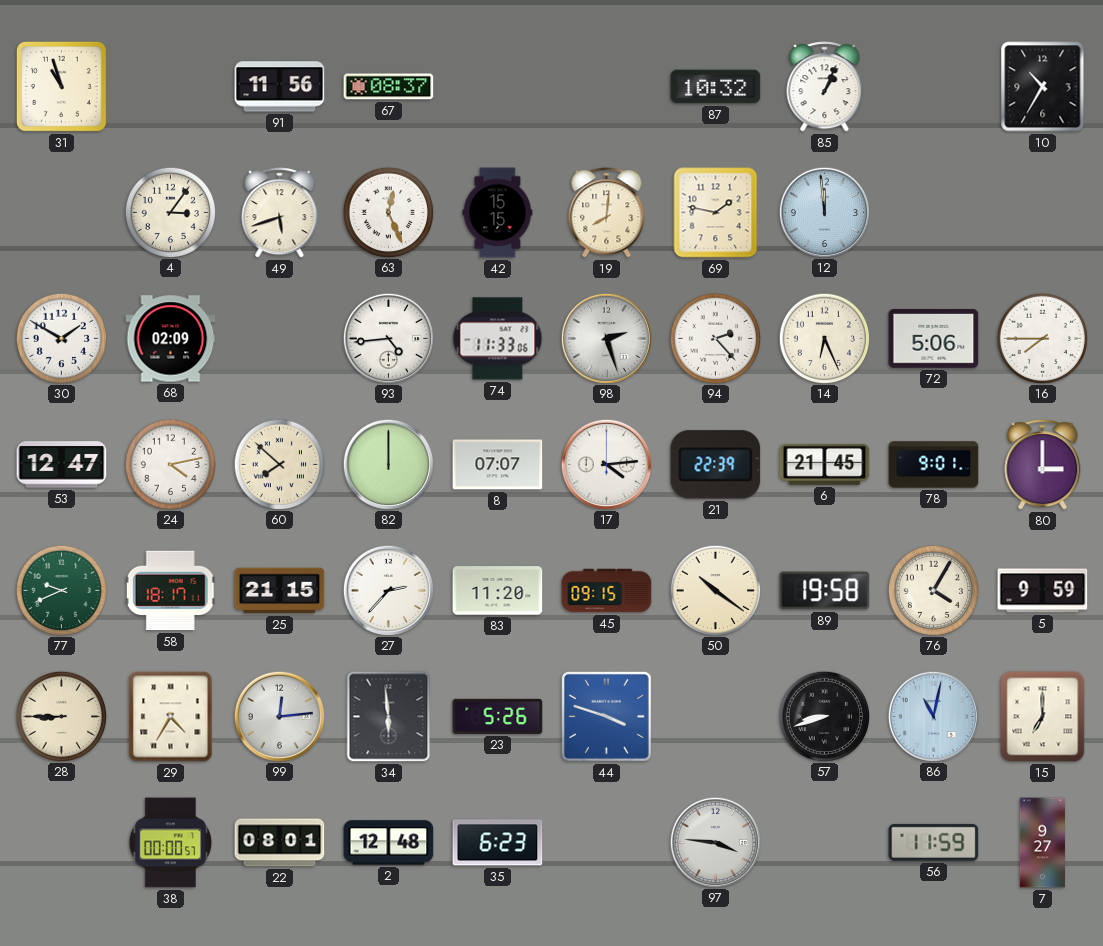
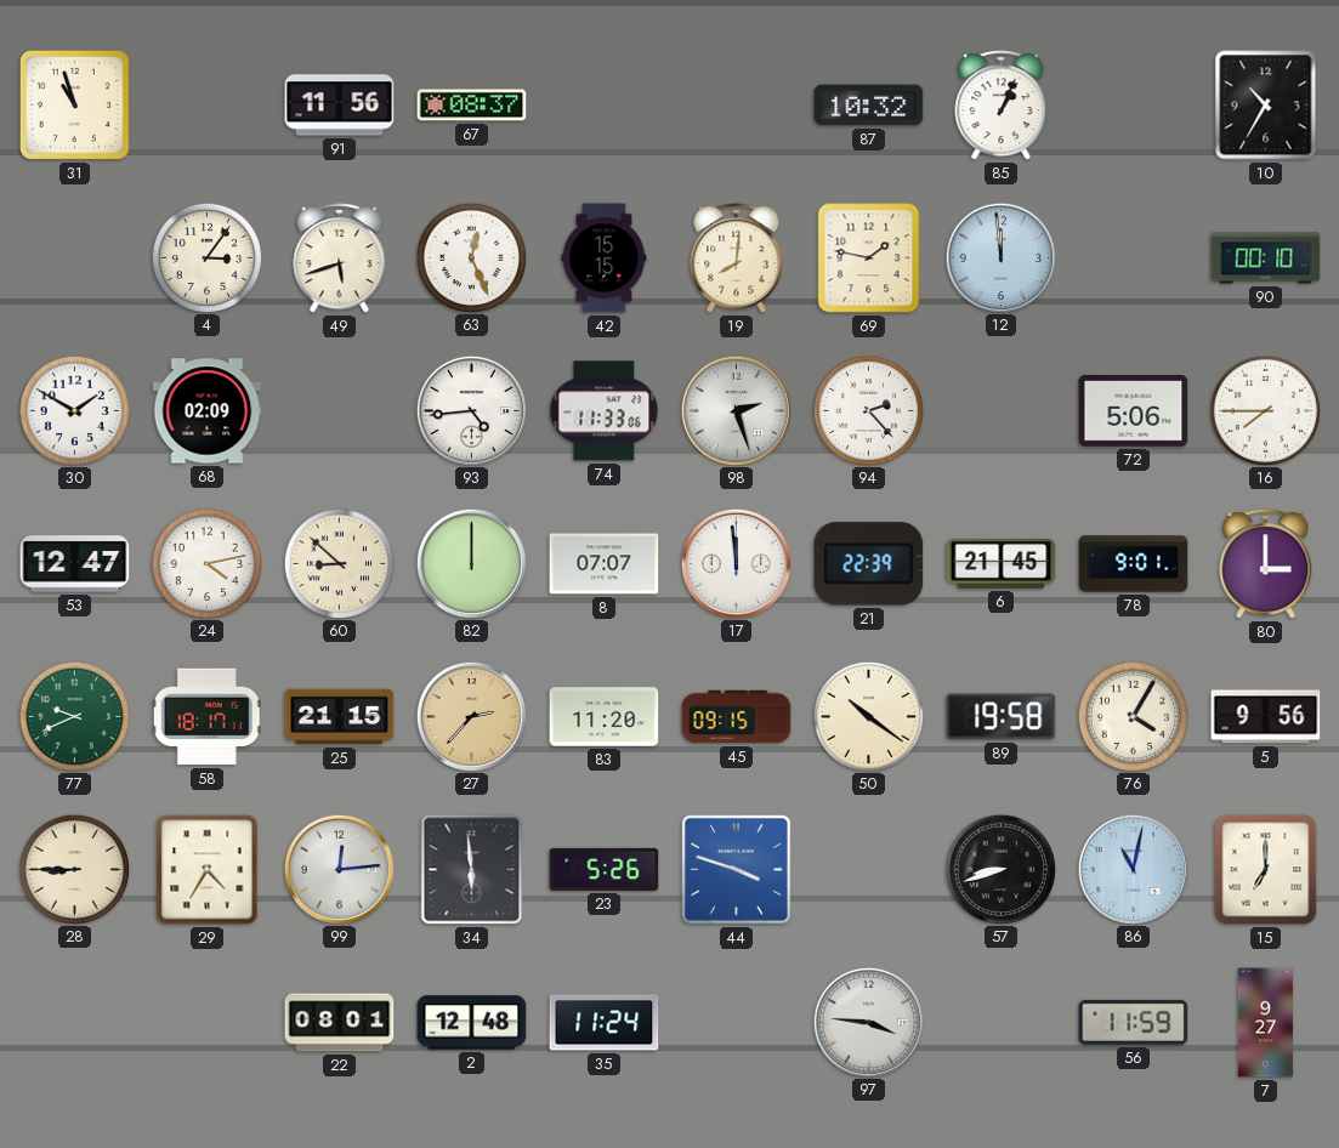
90: none -> 00:10 (1266, 258)
14: 6:26 -> none (824, 338)
60: 7:52 -> 8:52 (339, 563)
17: 4:14 -> 11:59 (736, 563)
27 dial: white -> champagne (471, 716)
5: 9:59 -> 9:56 (1266, 717)
38: 00:00 -> none (171, 843)
35: 6:23 -> 11:24 (605, 1023)
